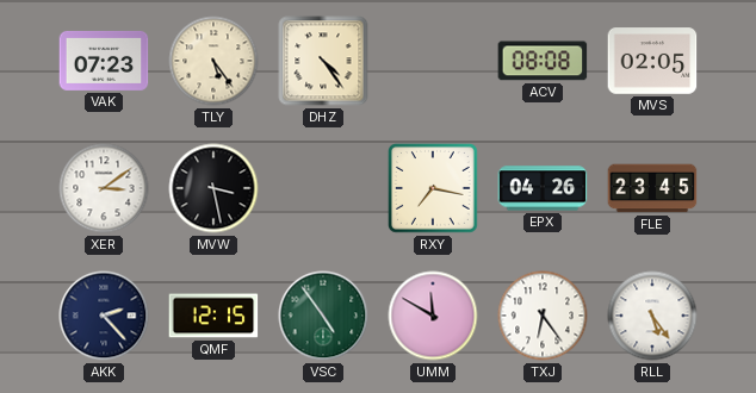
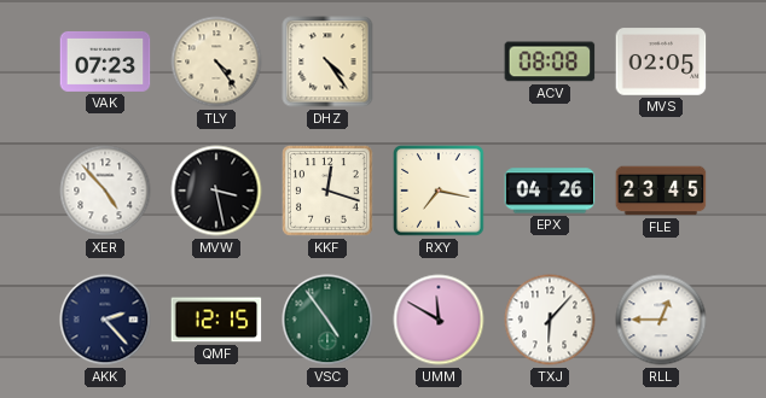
TLY: 5:24 -> 4:24 (216, 62)
XER: 3:09 -> 4:53 (105, 191)
KKF: none -> 12:18 (329, 192)
TXJ: 6:24 -> 6:07 (550, 320)
RLL: 5:24 -> 12:45 (661, 320)
